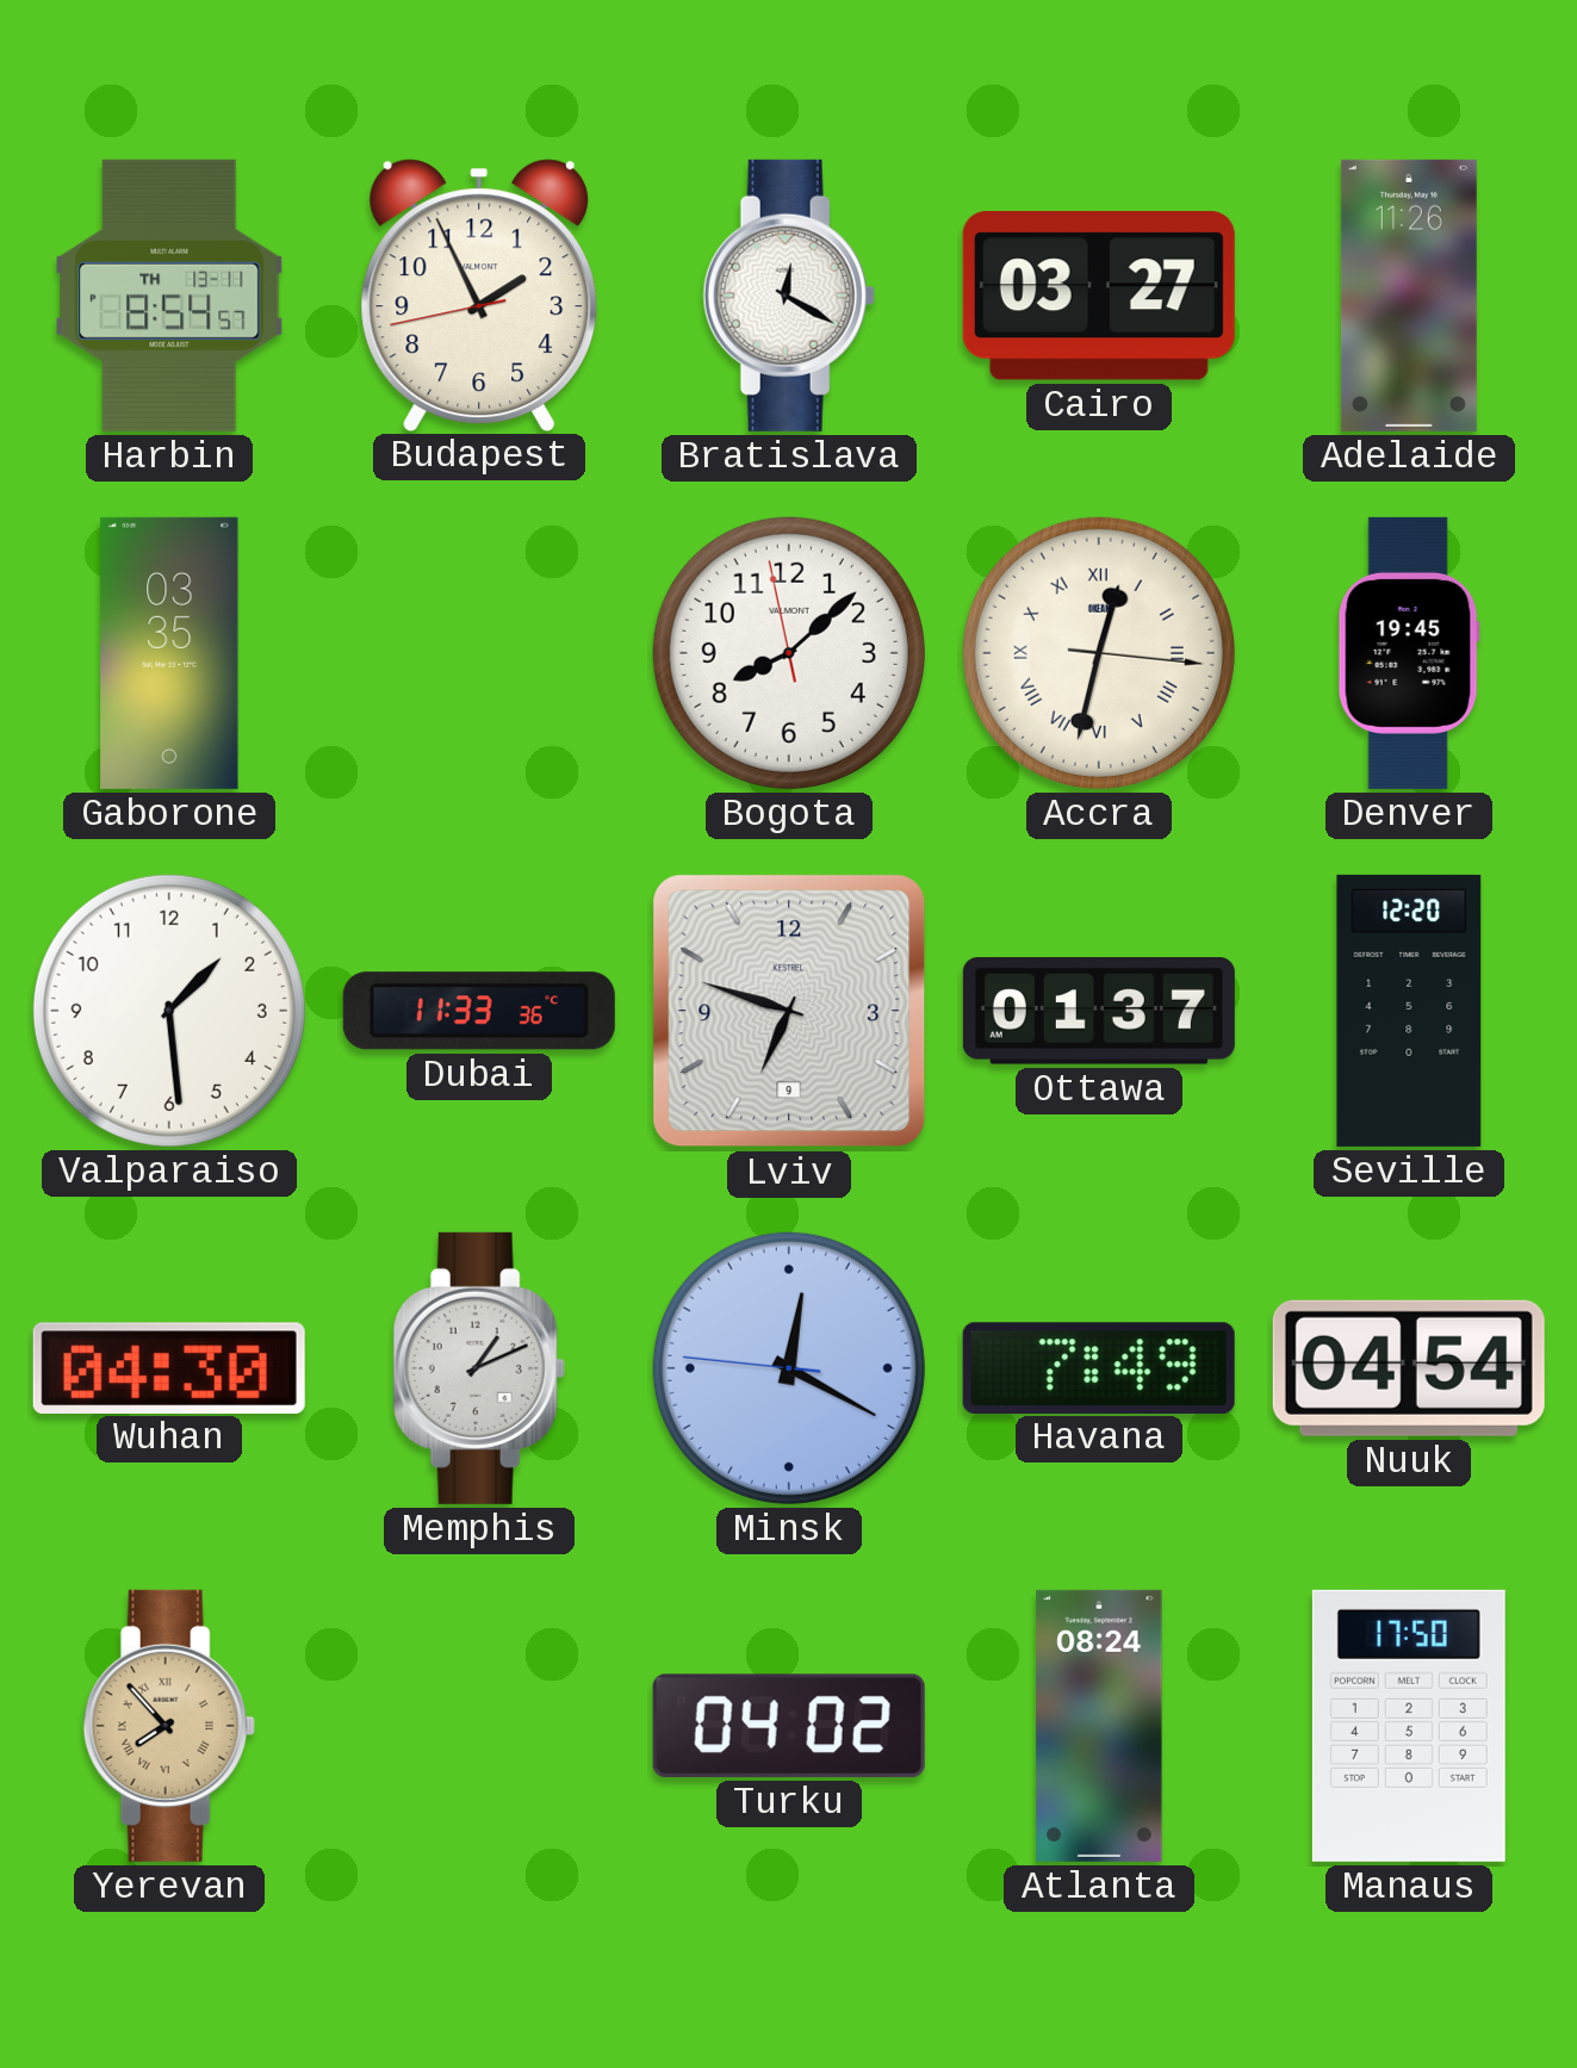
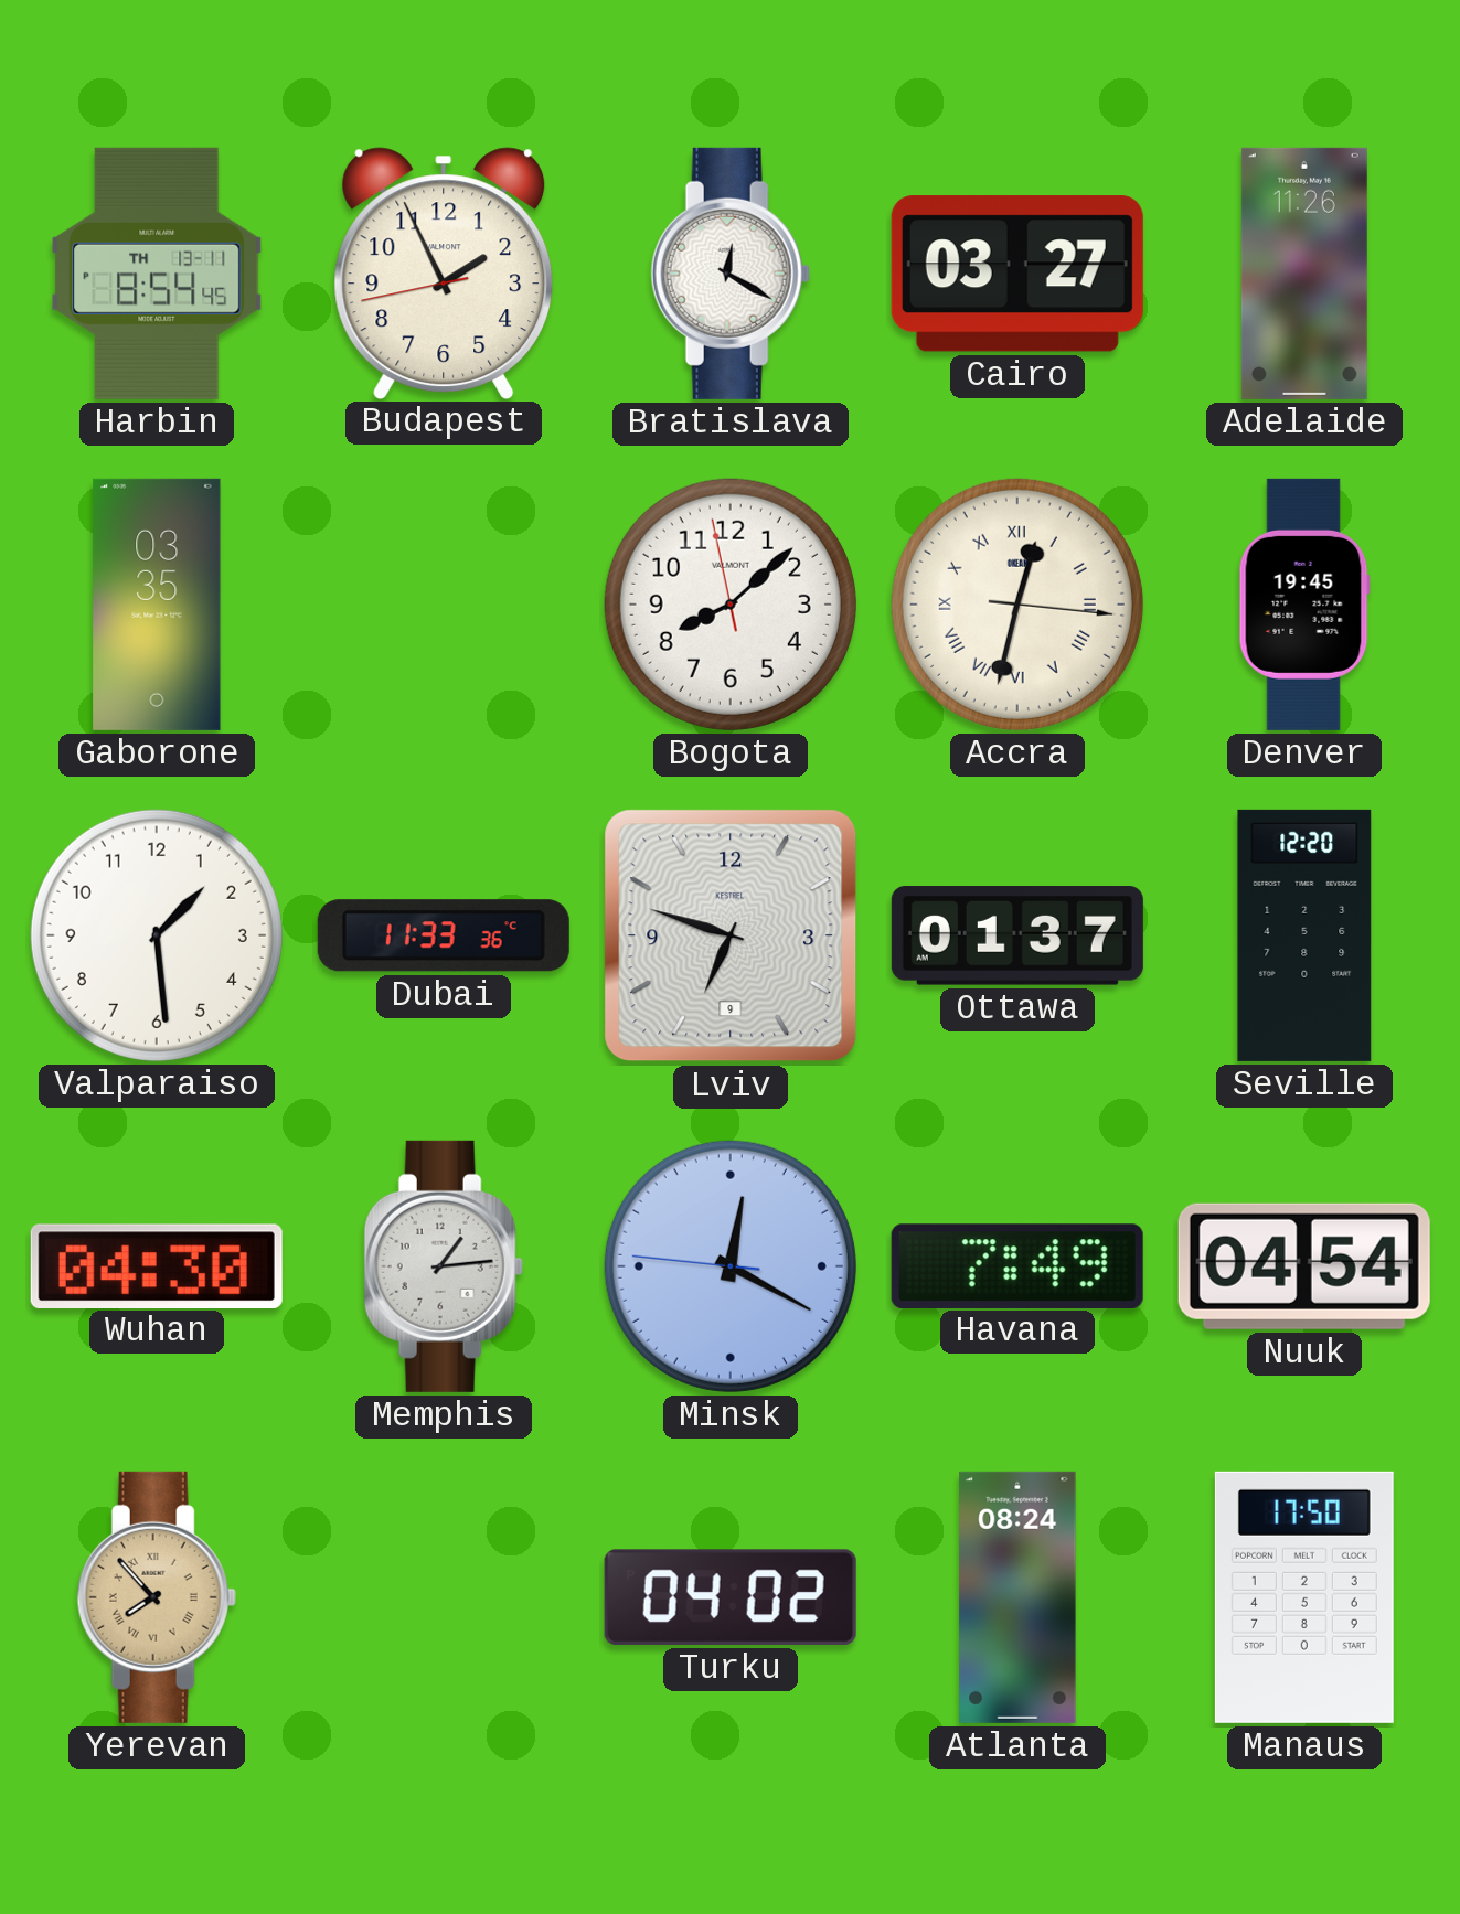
Harbin: 8:54:57 -> 8:54:45 (157, 274)
Memphis: 1:11 -> 1:14 (444, 1266)
